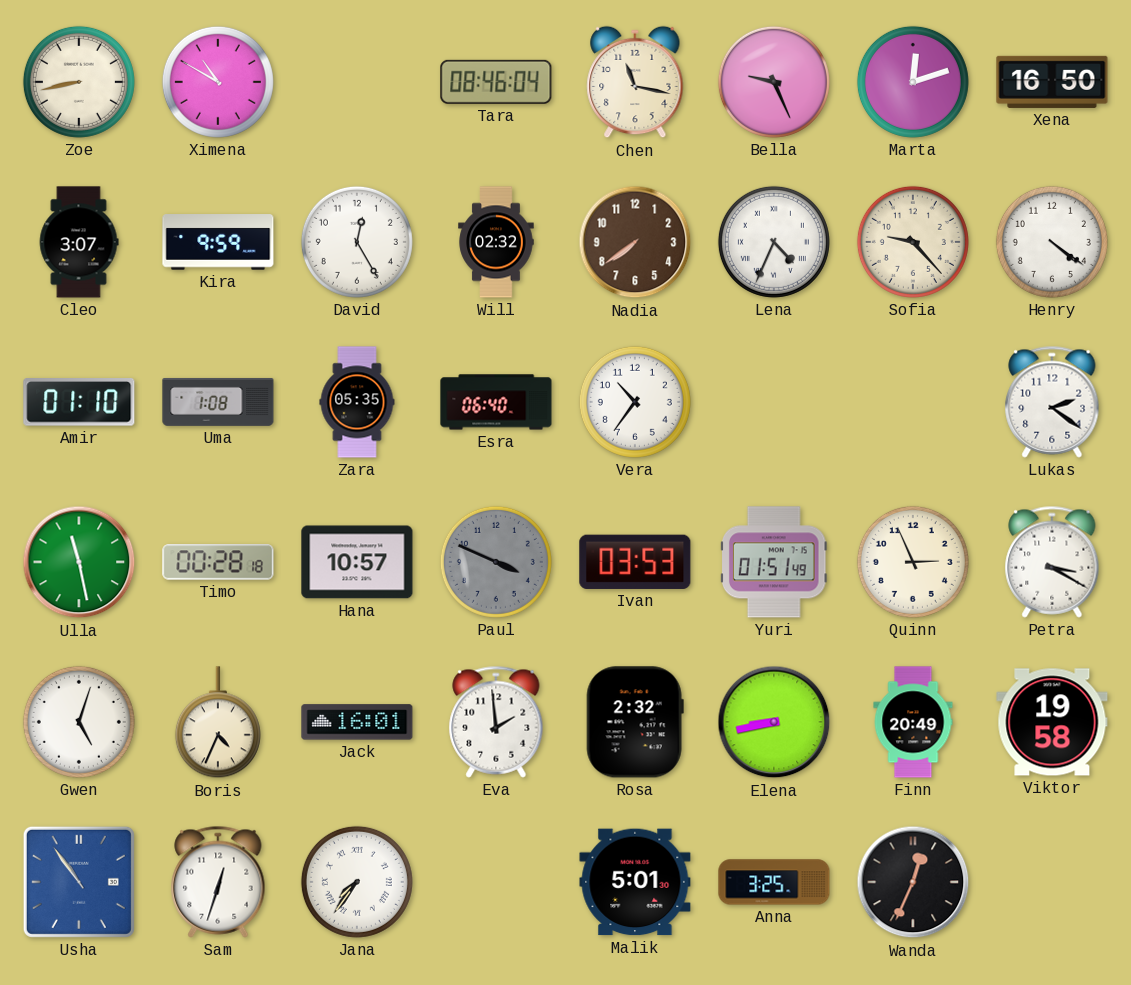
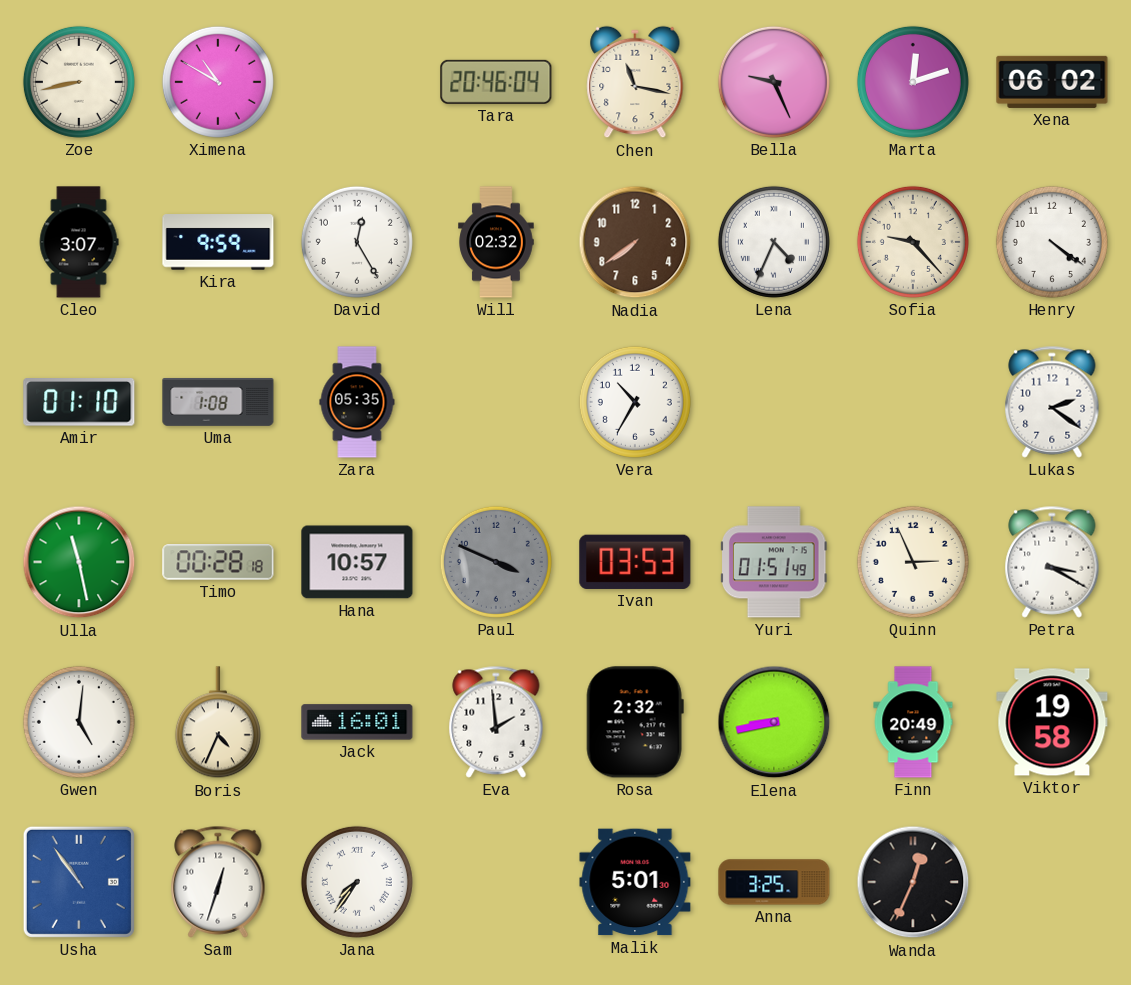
Tara: 08:46 -> 20:46 (496, 82)
Xena: 16:50 -> 06:02 (1052, 82)
Esra: 06:40 -> none (496, 402)
Vera: 10:36 -> 10:35 (635, 402)
Gwen: 5:03 -> 5:01 (79, 722)
